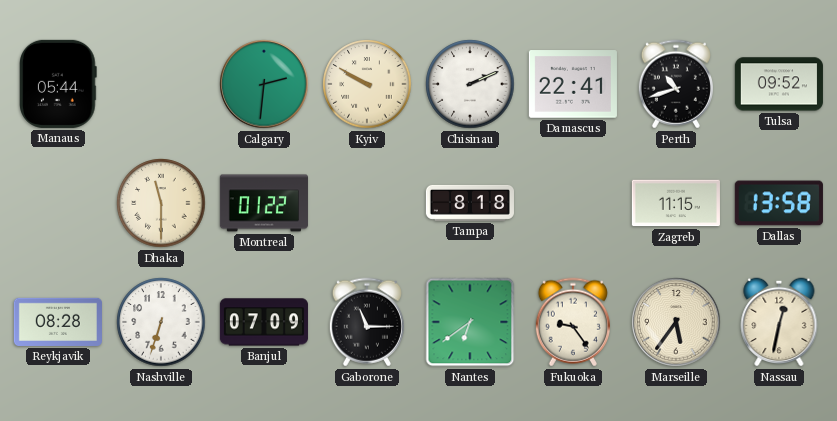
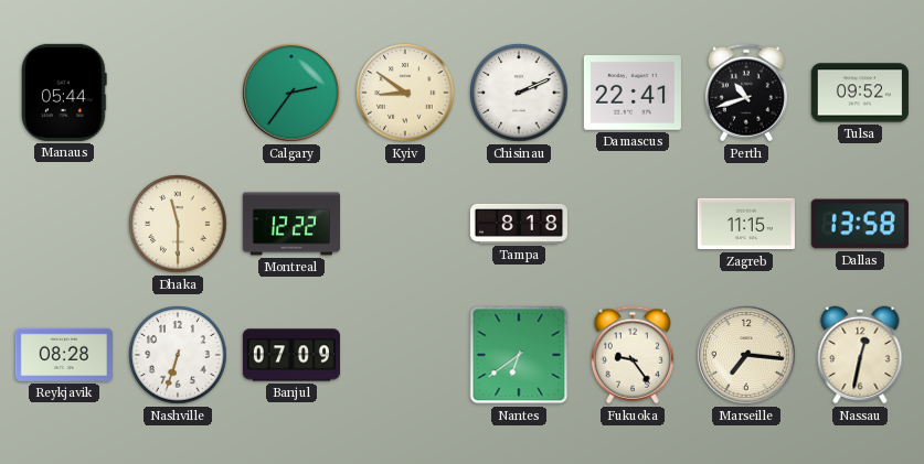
Calgary: 2:31 -> 2:36 (291, 93)
Kyiv: 9:50 -> 8:51 (405, 93)
Montreal: 01:22 -> 12:22 (291, 224)
Gaborone: 11:15 -> none (367, 322)
Marseille: 5:36 -> 7:16 (746, 355)
